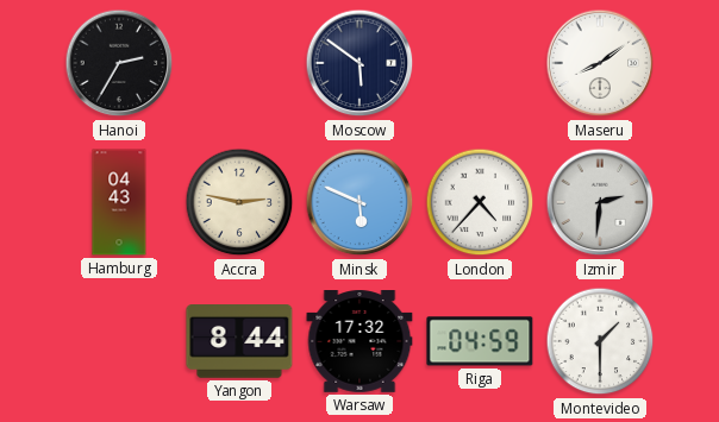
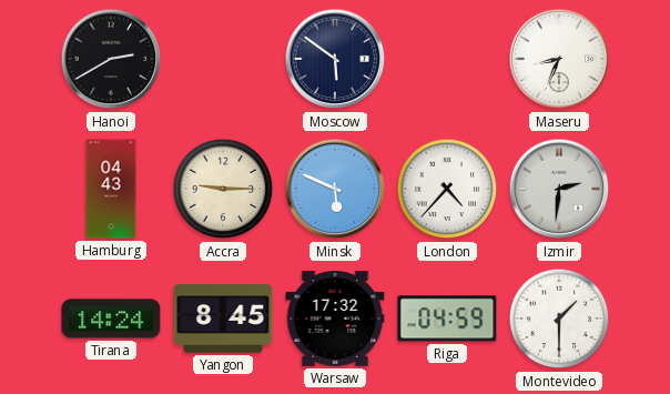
Hanoi: 2:35 -> 2:40 (111, 59)
Maseru: 8:09 -> 8:34 (559, 59)
Accra: 2:47 -> 9:15 (223, 189)
Tirana: none -> 14:24 (111, 319)
Yangon: 8:44 -> 8:45 (223, 320)
